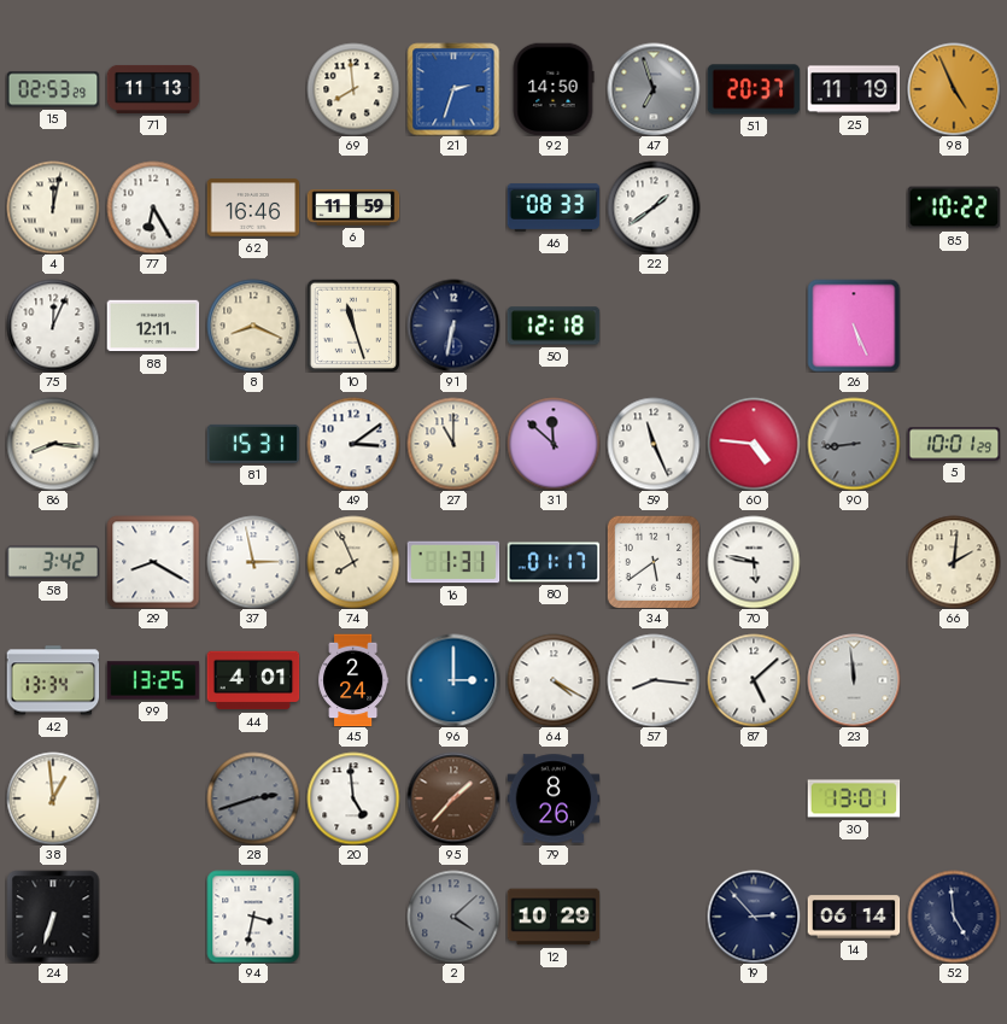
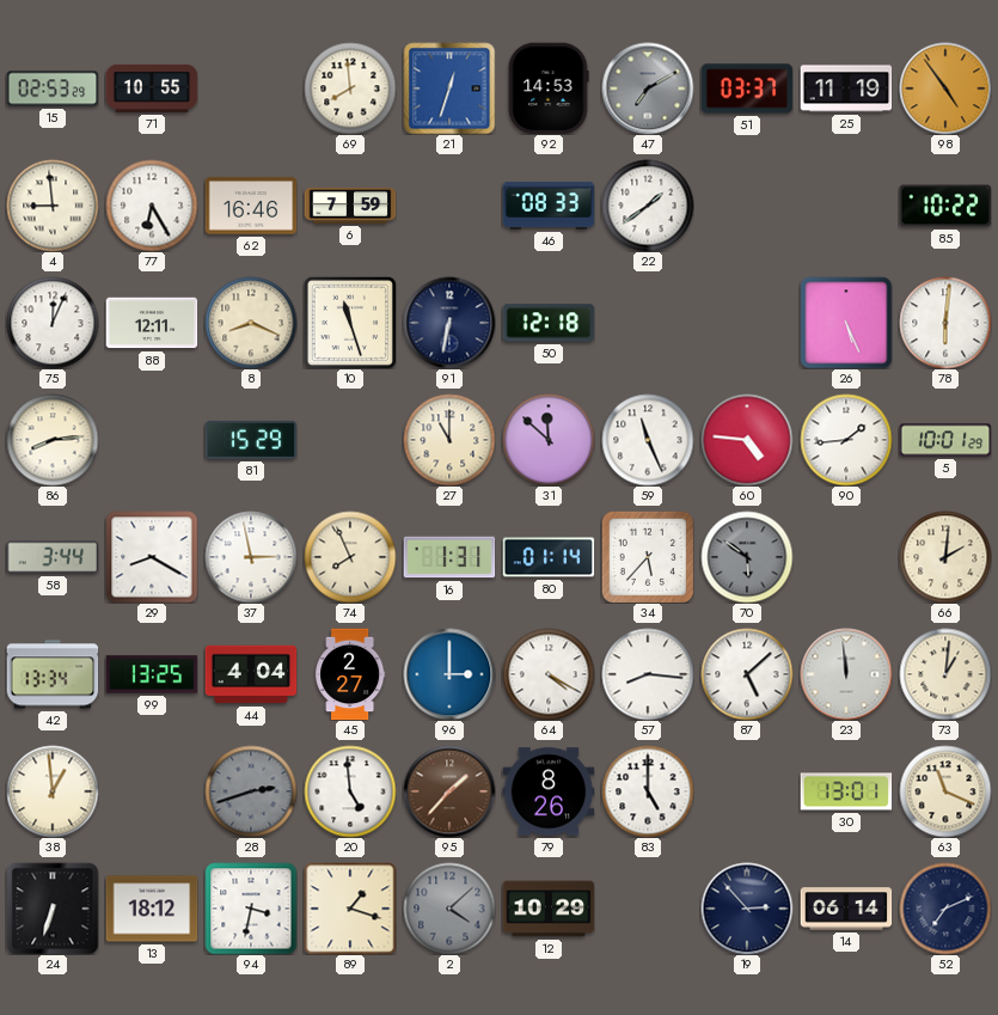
71: 11:13 -> 10:55 (152, 88)
21: 2:33 -> 12:33 (449, 88)
92: 14:50 -> 14:53 (549, 88)
47: 6:57 -> 7:10 (648, 88)
51: 20:37 -> 03:37 (747, 88)
98: 4:56 -> 4:54 (945, 88)
4: 12:02 -> 8:59 (53, 206)
6: 11:59 -> 7:59 (350, 206)
78: none -> 6:01 (945, 323)
86: 8:16 -> 8:14 (53, 440)
81: 15:31 -> 15:29 (251, 440)
49: 3:09 -> none (353, 444)
90: 8:44 -> 1:44 (846, 440)
90 dial: grey -> white (846, 440)
58: 3:42 -> 3:44 (53, 557)
80: 01:17 -> 01:14 (549, 557)
34: 5:39 -> 5:37 (648, 557)
70: 5:47 -> 5:51 (747, 557)
70 dial: white -> grey (747, 557)
44: 4:01 -> 4:04 (251, 674)
45: 2:24 -> 2:27 (350, 674)
73: none -> 1:01 (945, 674)
83: none -> 5:00 (648, 791)
63: none -> 11:19 (945, 791)
13: none -> 18:12 (152, 909)
89: none -> 1:18 (350, 909)
52: 4:59 -> 7:11 (945, 909)
